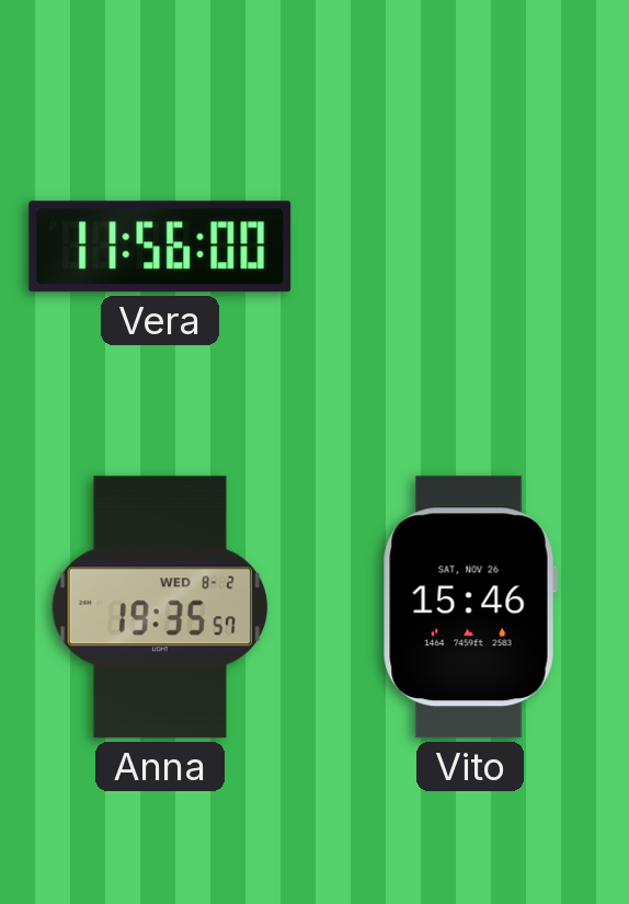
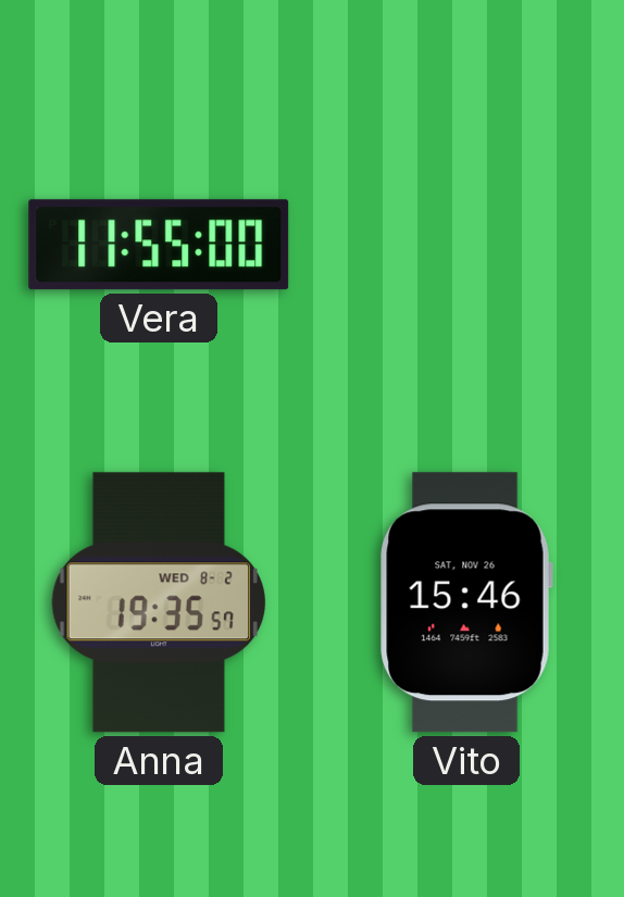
Vera: 11:56 -> 11:55 (159, 245)
